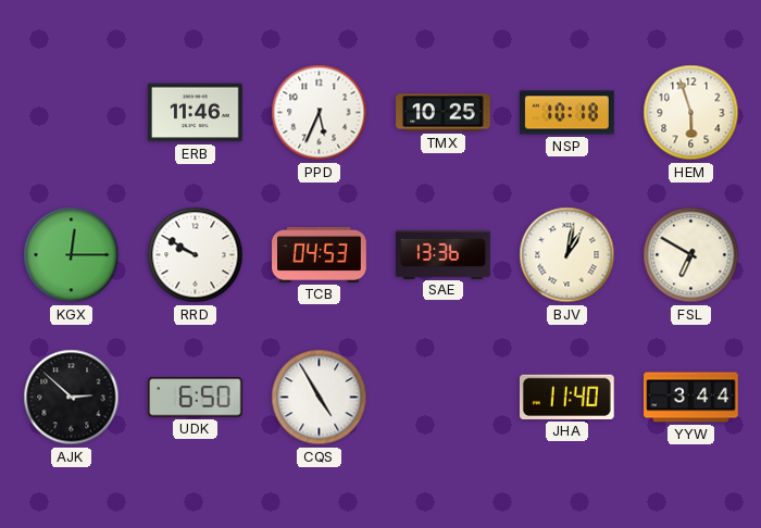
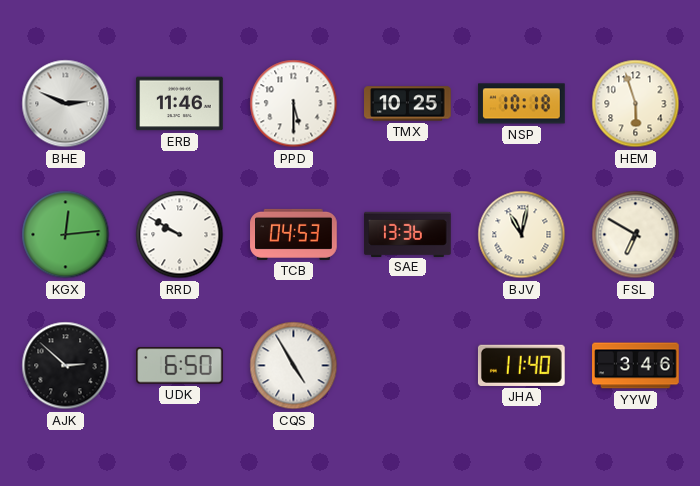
BHE: none -> 2:49 (66, 104)
PPD: 5:34 -> 5:30 (294, 104)
KGX: 12:15 -> 12:14 (66, 235)
BJV: 1:02 -> 11:02 (522, 235)
YYW: 3:44 -> 3:46 (636, 366)
